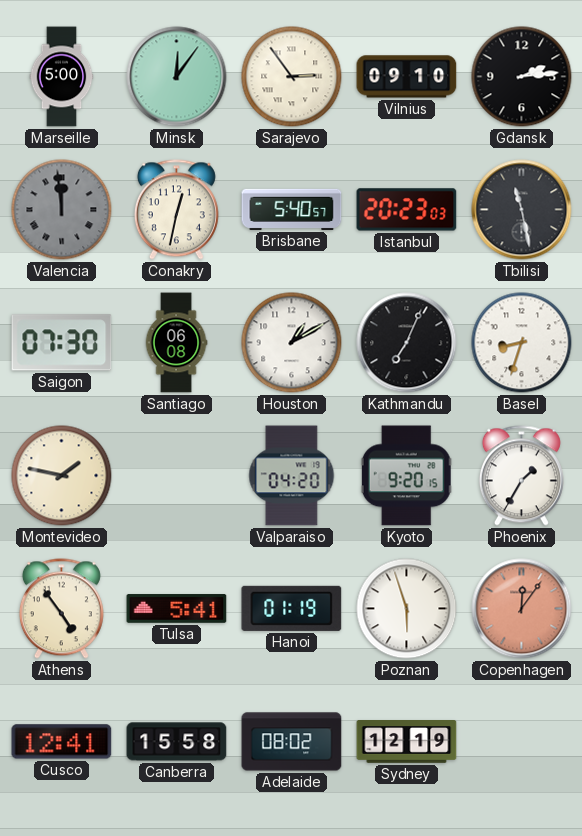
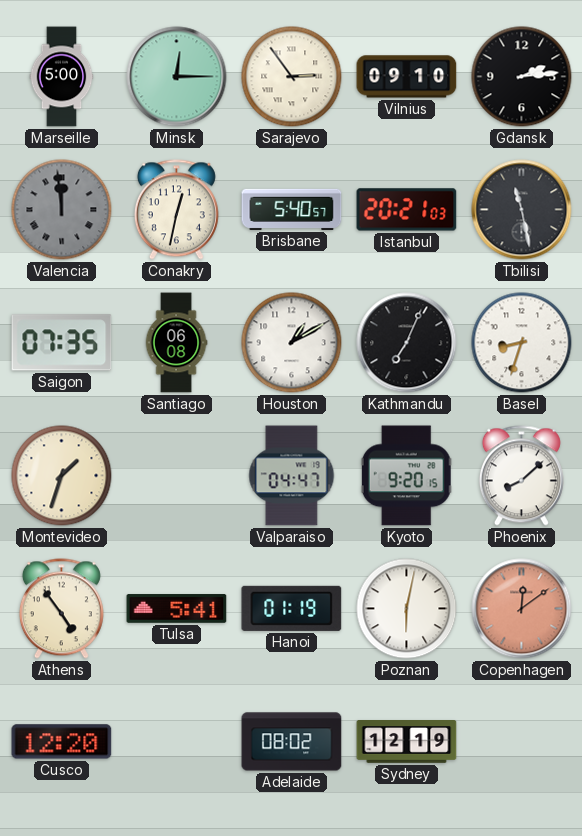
Minsk: 12:06 -> 12:15 (177, 77)
Istanbul: 20:23 -> 20:21 (407, 210)
Saigon: 07:30 -> 07:35 (62, 343)
Montevideo: 1:47 -> 1:33 (62, 476)
Valparaiso: 04:20 -> 04:47 (292, 476)
Phoenix: 1:35 -> 8:08 (521, 476)
Poznan: 5:57 -> 6:02 (407, 609)
Copenhagen: 12:06 -> 12:09 (522, 609)
Cusco: 12:41 -> 12:20 (62, 742)
Canberra: 15:58 -> none (177, 742)
